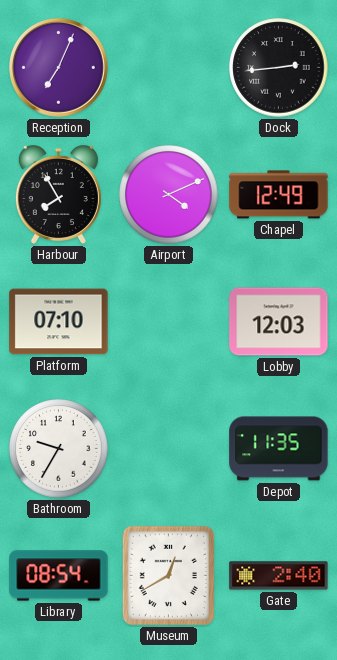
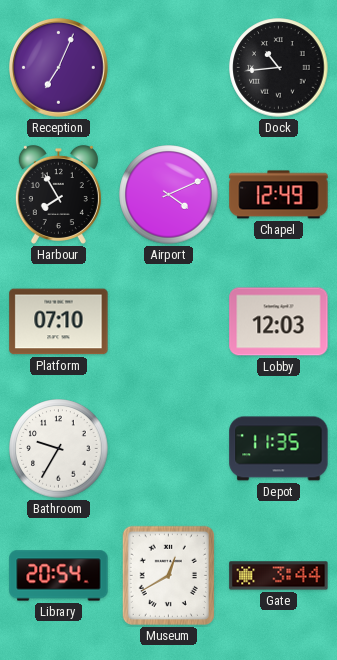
Dock: 2:44 -> 10:44 (279, 68)
Library: 08:54 -> 20:54 (59, 576)
Gate: 2:40 -> 3:44 (279, 576)
